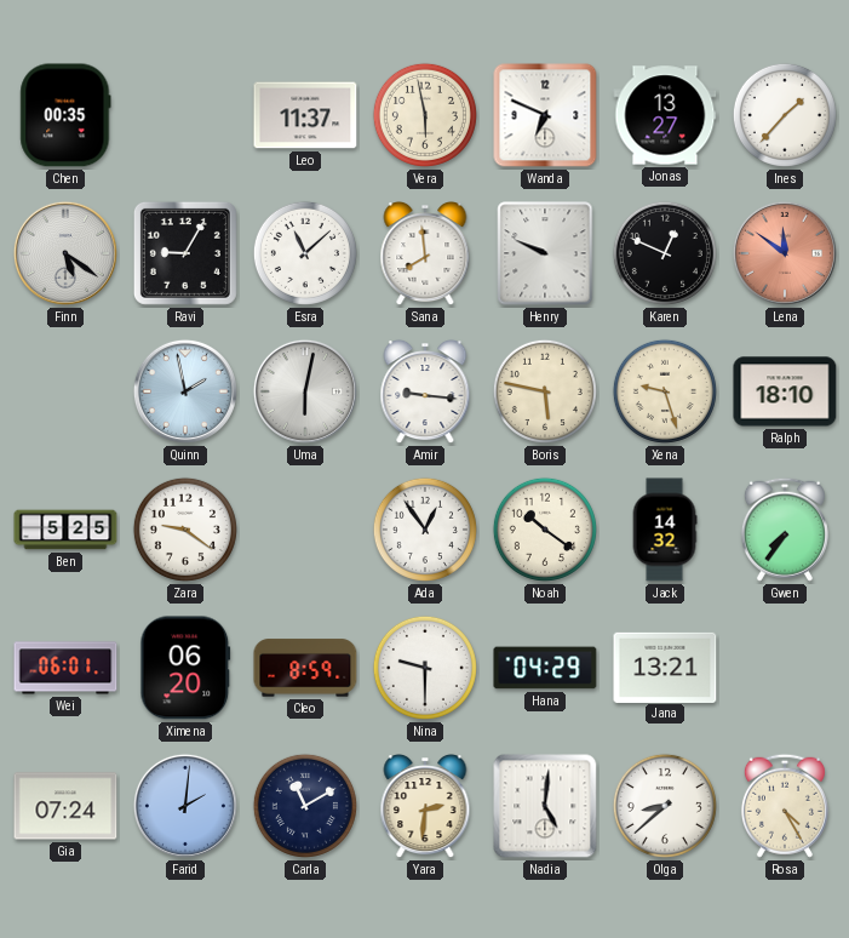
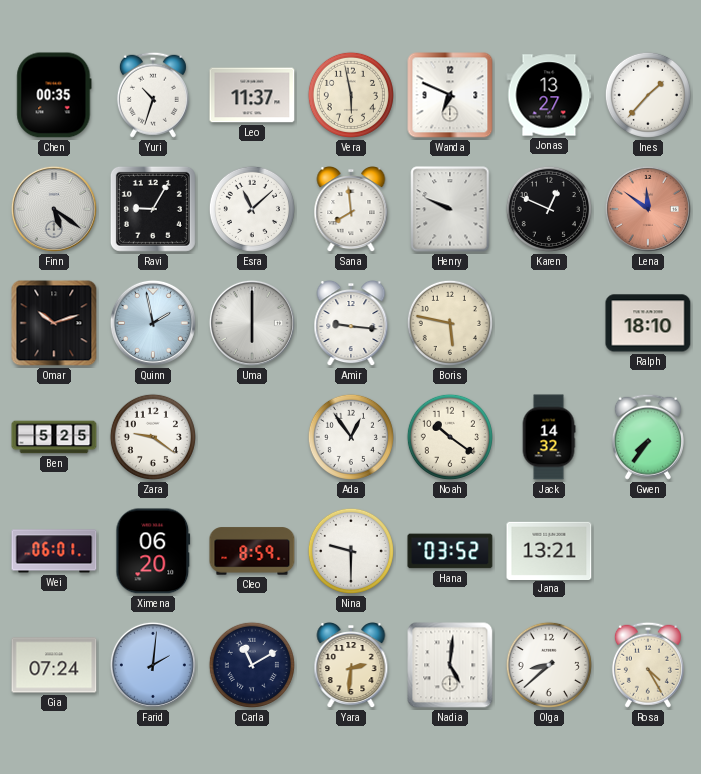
Yuri: none -> 10:33 (153, 95)
Omar: none -> 10:12 (54, 323)
Uma: 6:02 -> 6:00 (252, 323)
Xena: 9:27 -> none (665, 391)
Hana: 04:29 -> 03:52 (450, 551)
